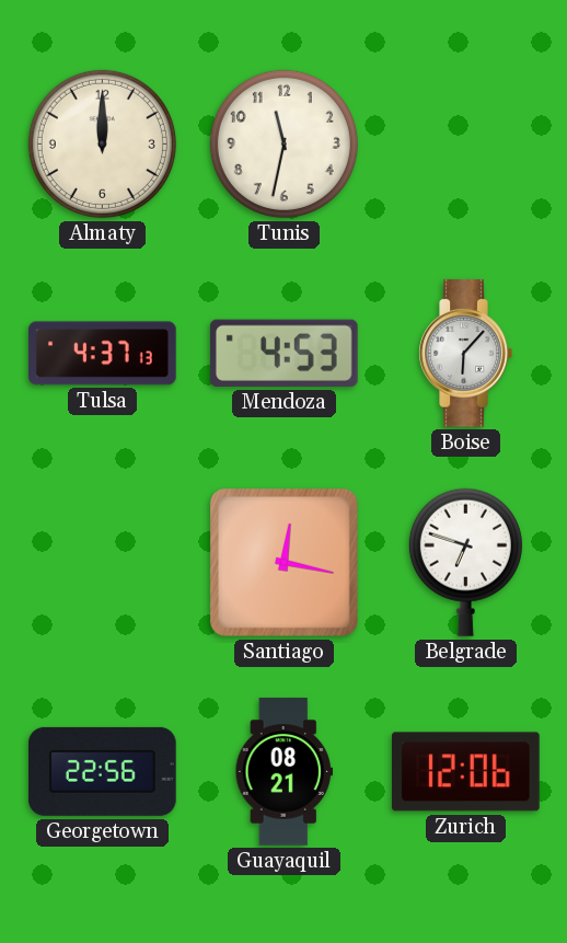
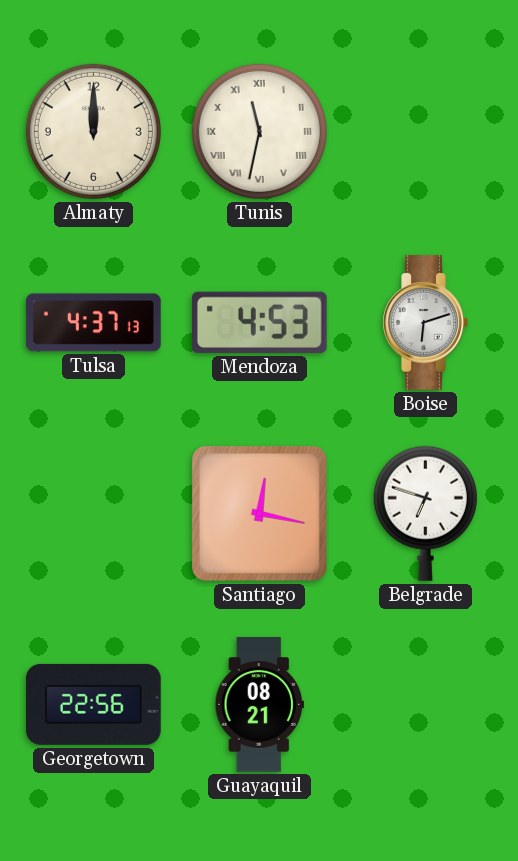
Tunis numerals: Arabic -> Roman (259, 131)
Boise: 6:07 -> 6:12 (425, 323)
Zurich: 12:06 -> none (465, 772)
